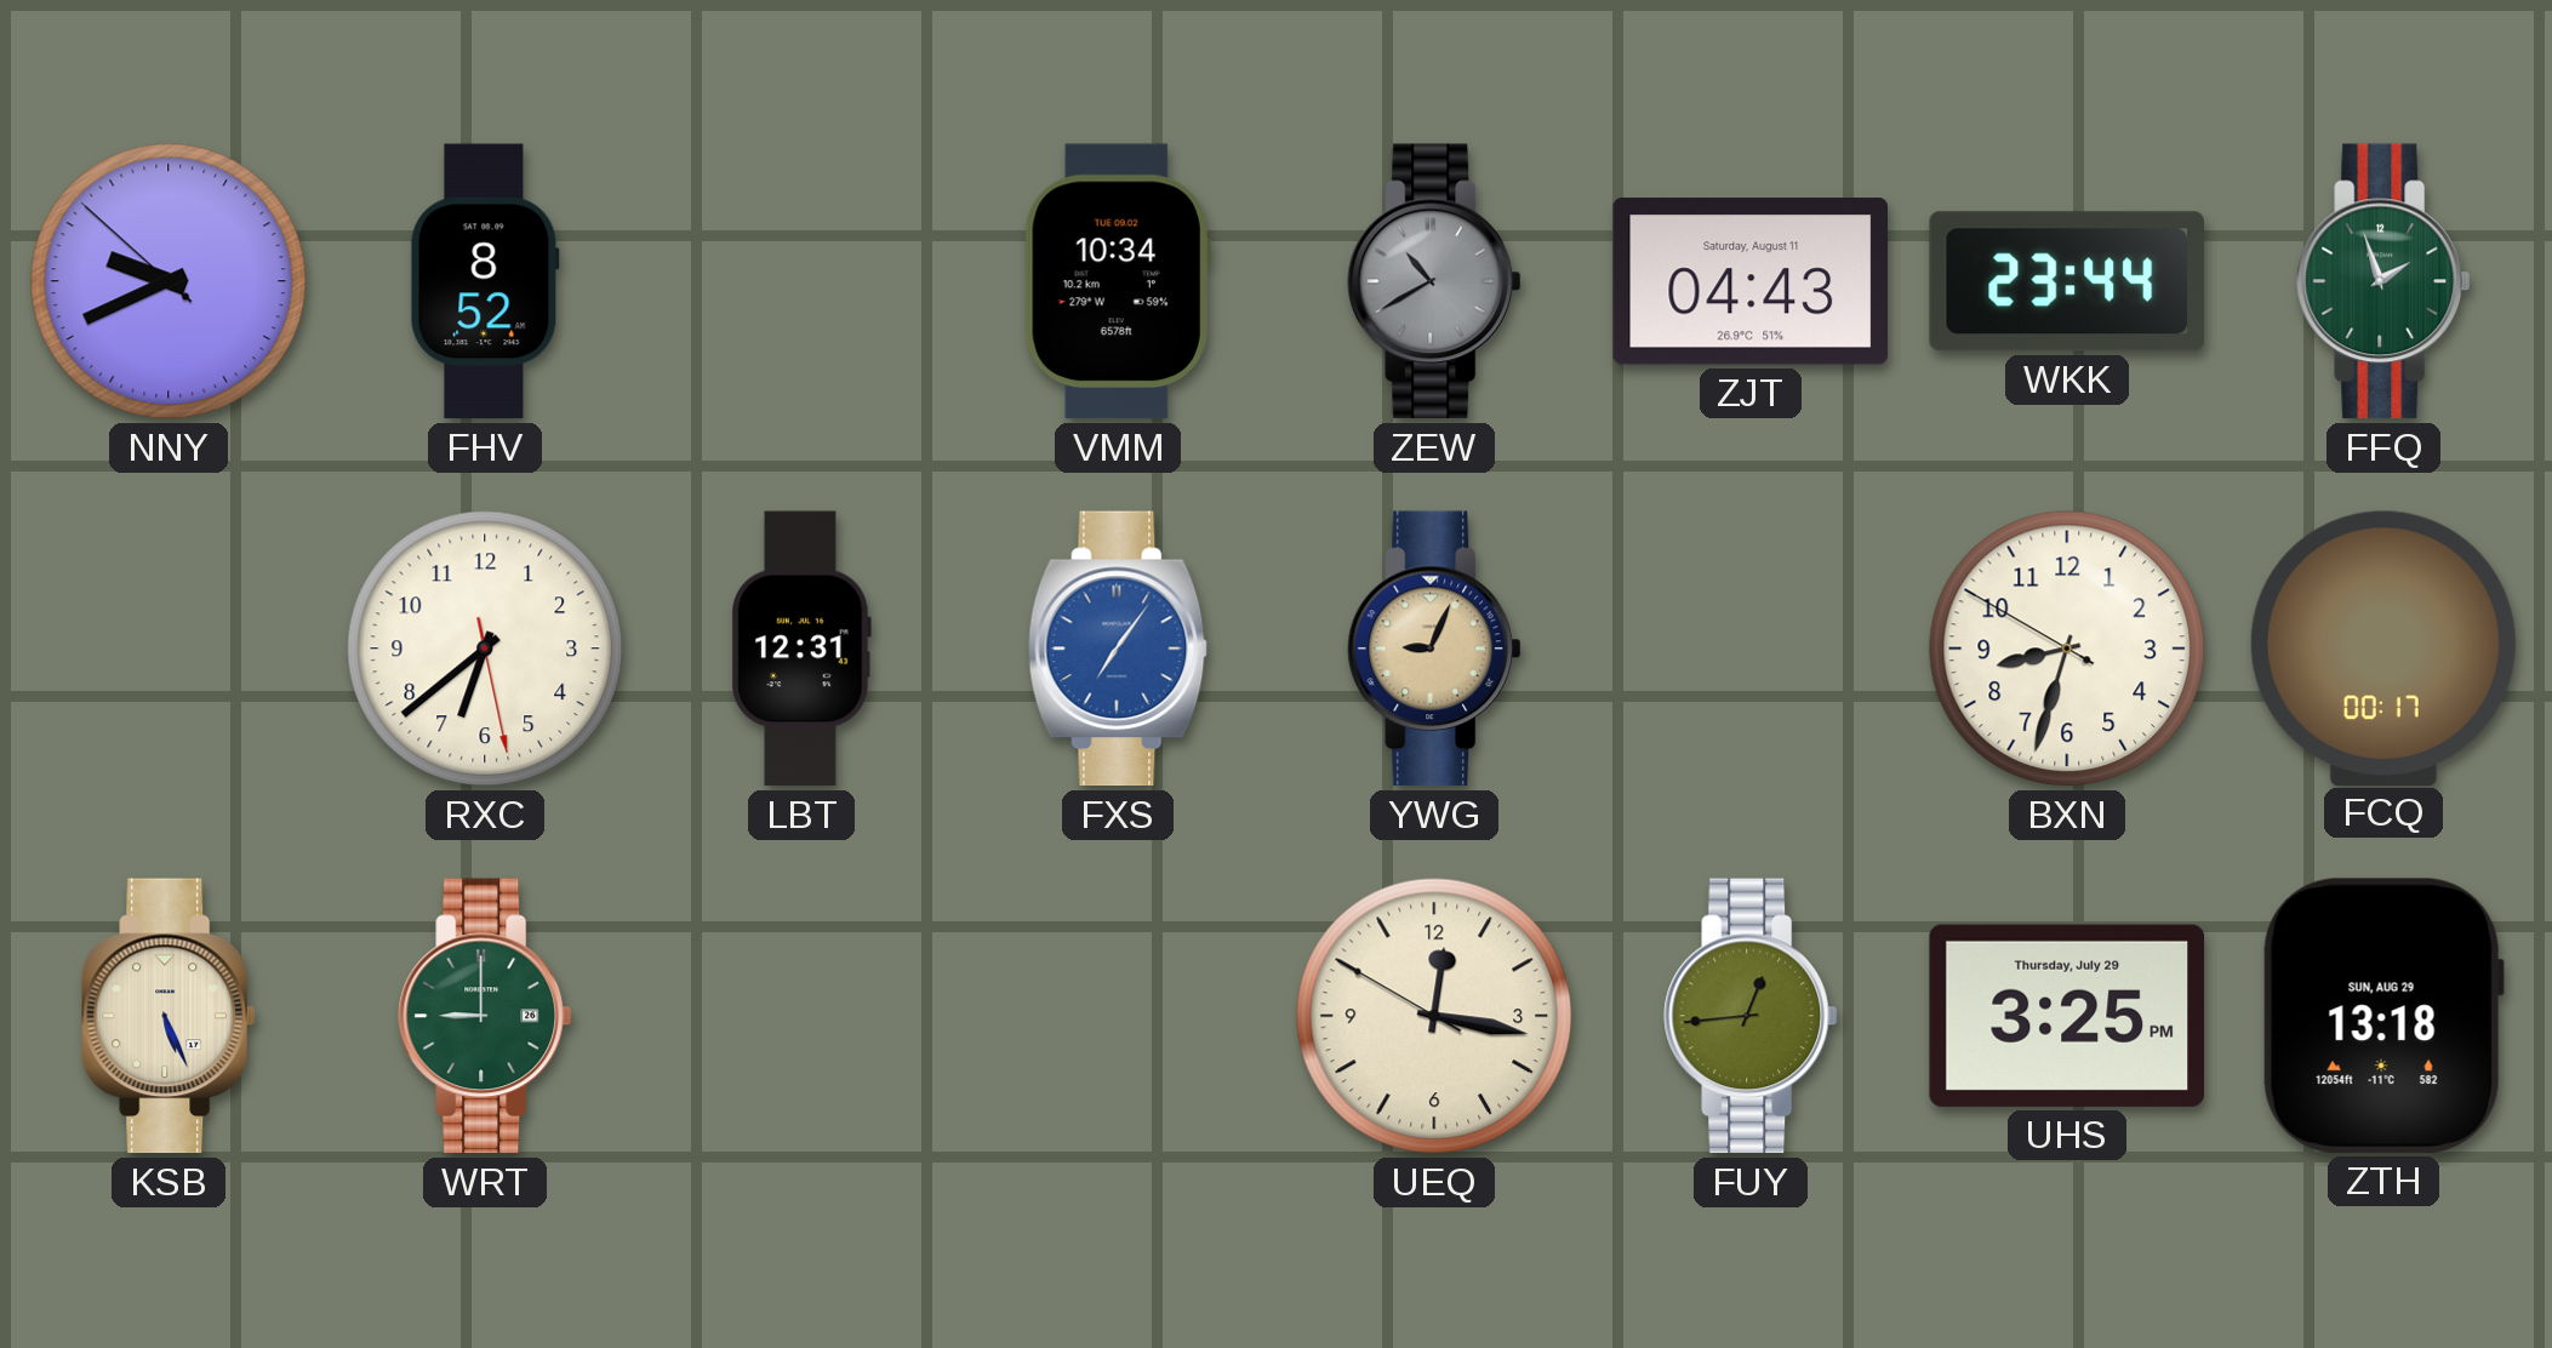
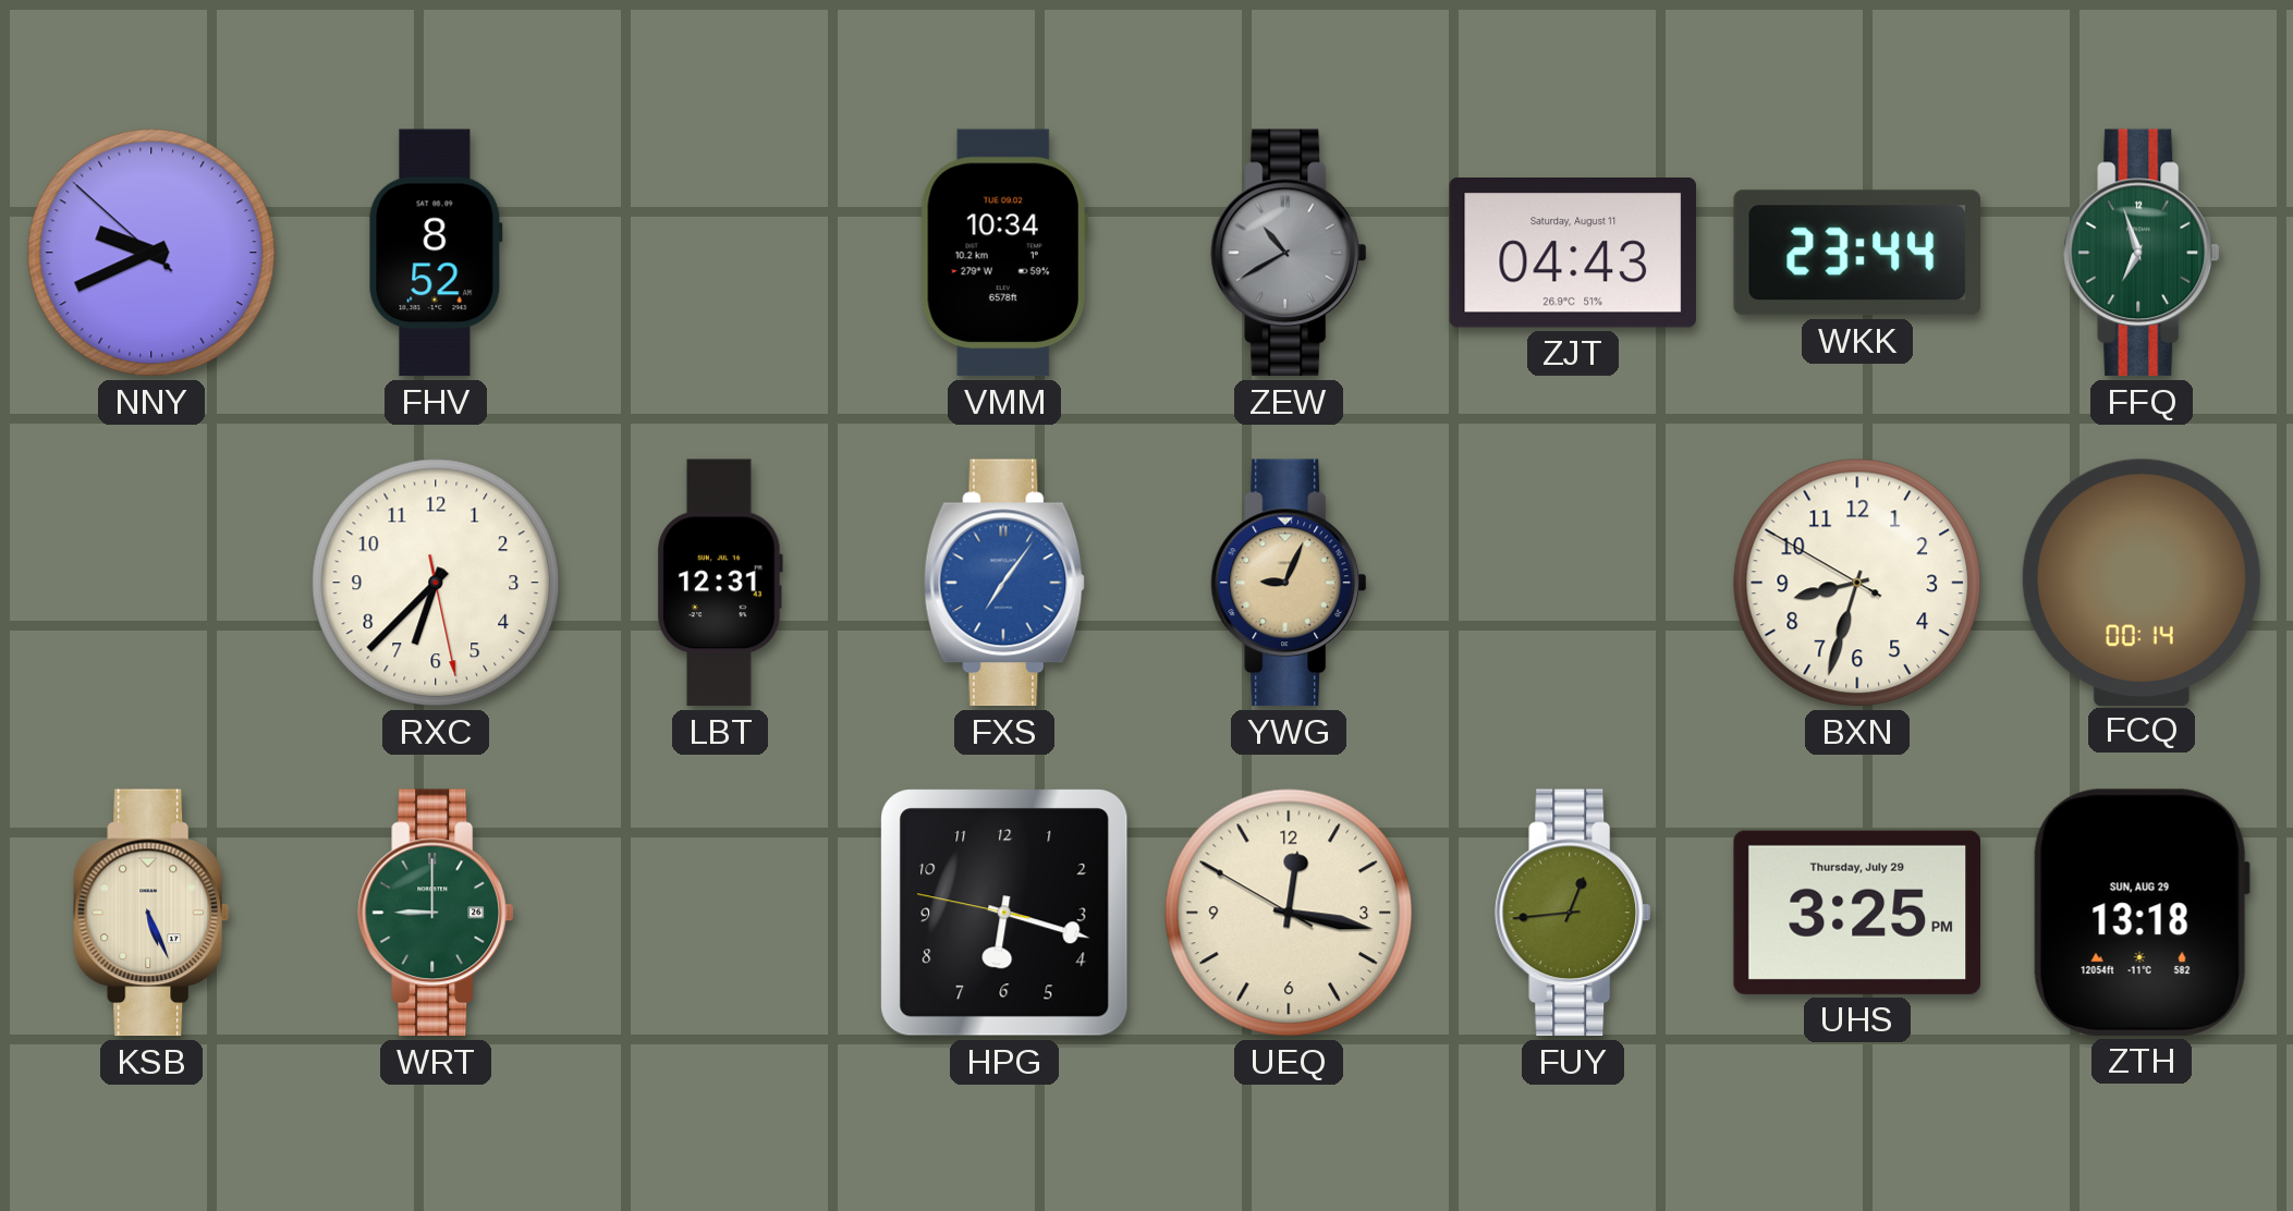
FFQ: 1:57 -> 6:57 (2142, 253)
RXC: 6:38 -> 6:37 (436, 583)
FCQ: 00:17 -> 00:14 (2142, 582)
HPG: none -> 6:17 (1004, 913)
